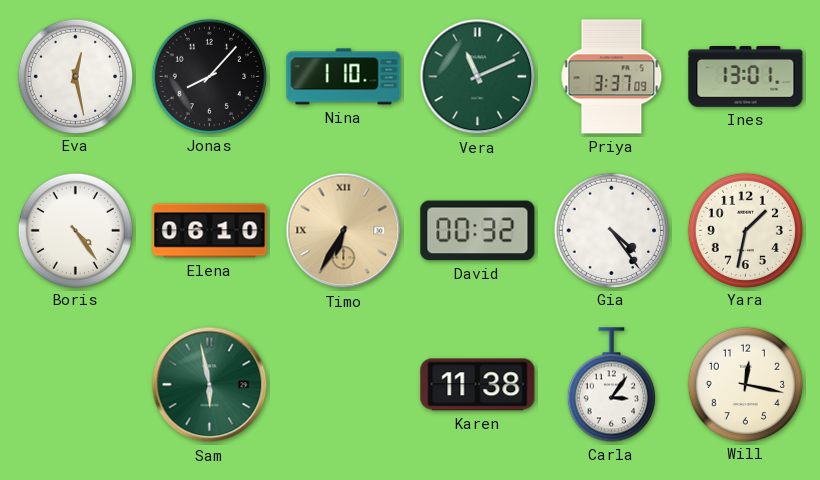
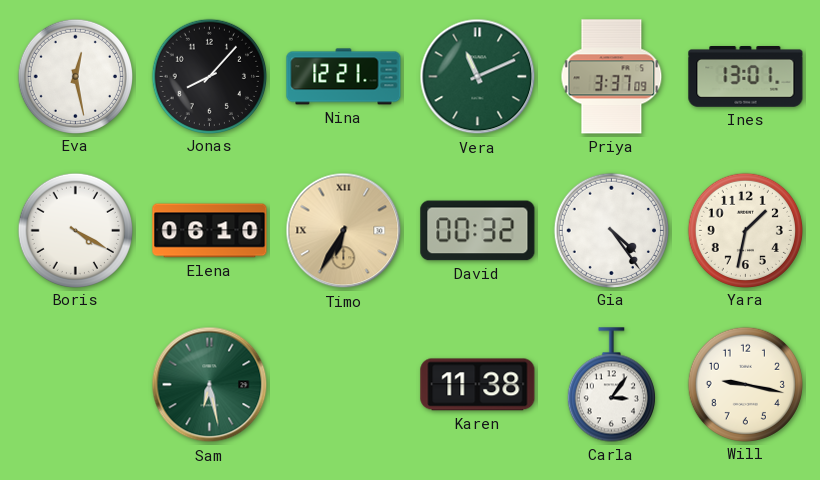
Nina: 1:10 -> 12:21 (344, 77)
Boris: 4:24 -> 4:20 (75, 230)
Sam: 5:58 -> 6:28 (210, 385)
Will: 12:17 -> 9:17 (745, 384)
